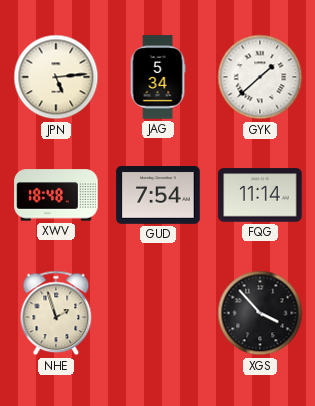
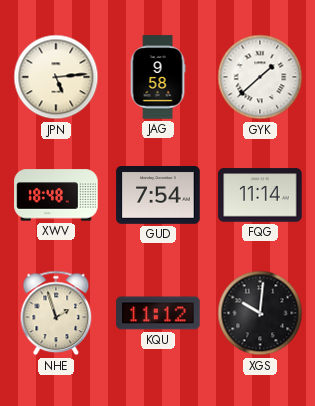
JAG: 5:34 -> 9:58 (158, 77)
KQU: none -> 11:12 (158, 313)
XGS: 3:53 -> 10:01 (260, 313)
